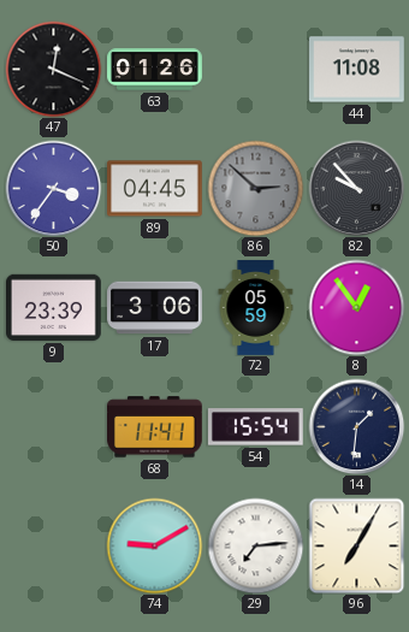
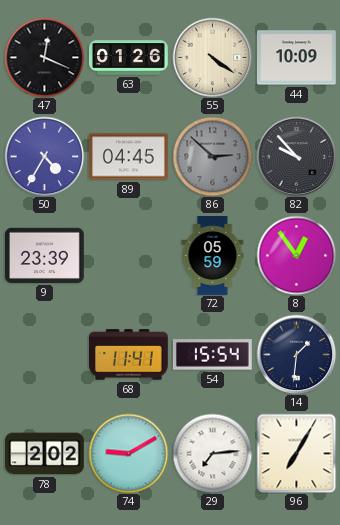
55: none -> 4:21 (212, 57)
44: 11:08 -> 10:09 (297, 58)
50: 3:36 -> 4:35 (44, 156)
17: 3:06 -> none (155, 308)
78: none -> 2:02 (45, 454)
